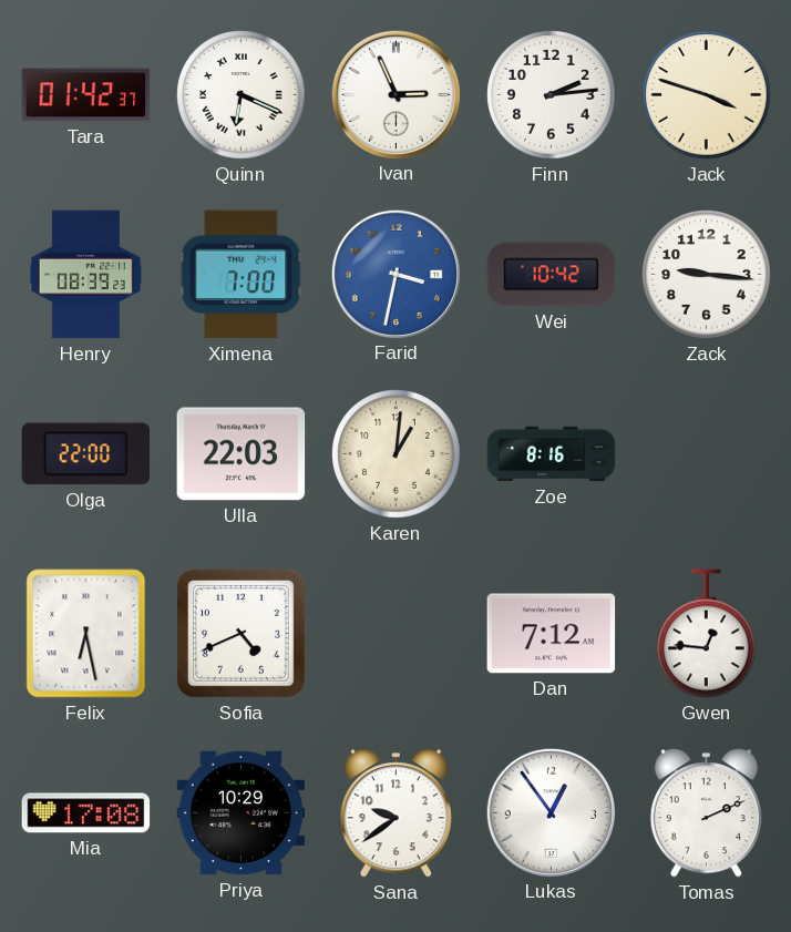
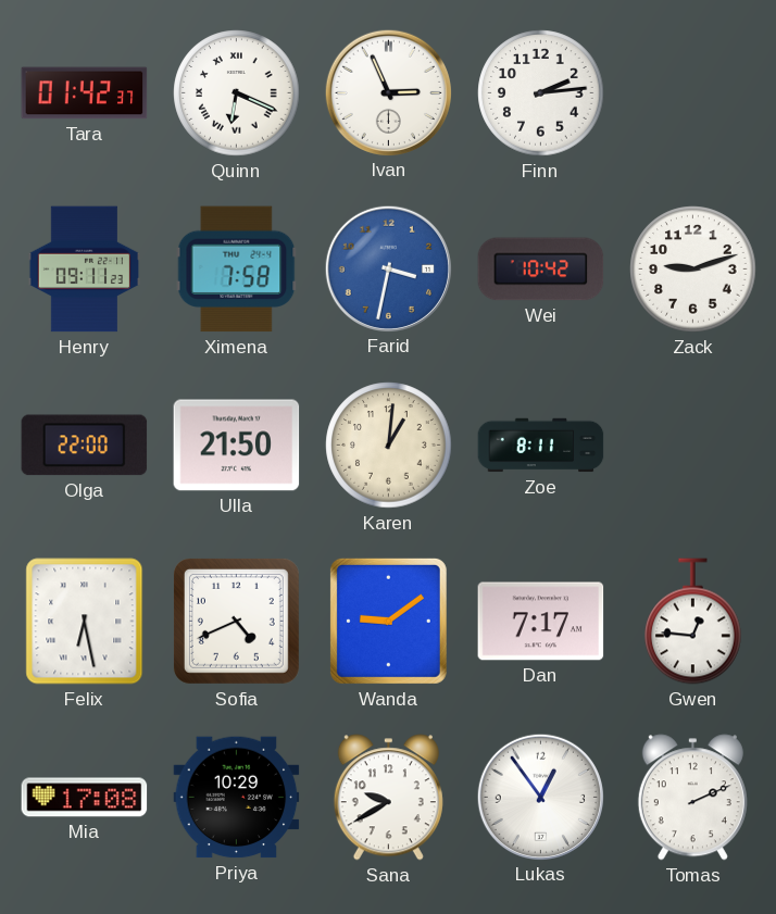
Jack: 3:48 -> none (707, 95)
Henry: 08:39 -> 09:11 (85, 270)
Ximena: 7:00 -> 7:58 (237, 270)
Zack: 9:16 -> 9:12 (693, 270)
Ulla: 22:03 -> 21:50 (237, 446)
Zoe: 8:16 -> 8:11 (541, 446)
Wanda: none -> 9:09 (388, 621)
Dan: 7:12 -> 7:17 (541, 622)
Sana: 9:39 -> 9:40 (388, 798)
